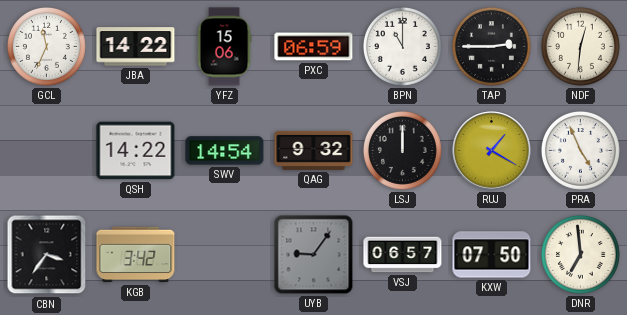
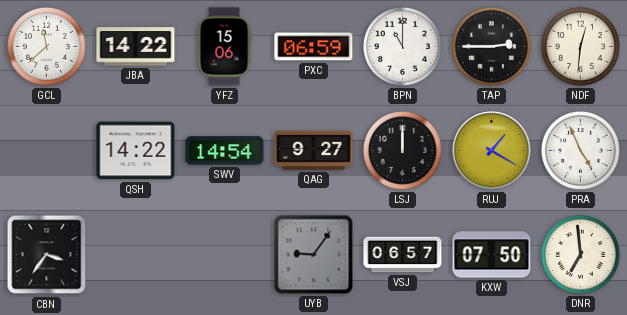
GCL: 11:34 -> 11:38 (47, 46)
QAG: 9:32 -> 9:27 (314, 150)
KGB: 3:42 -> none (136, 255)
